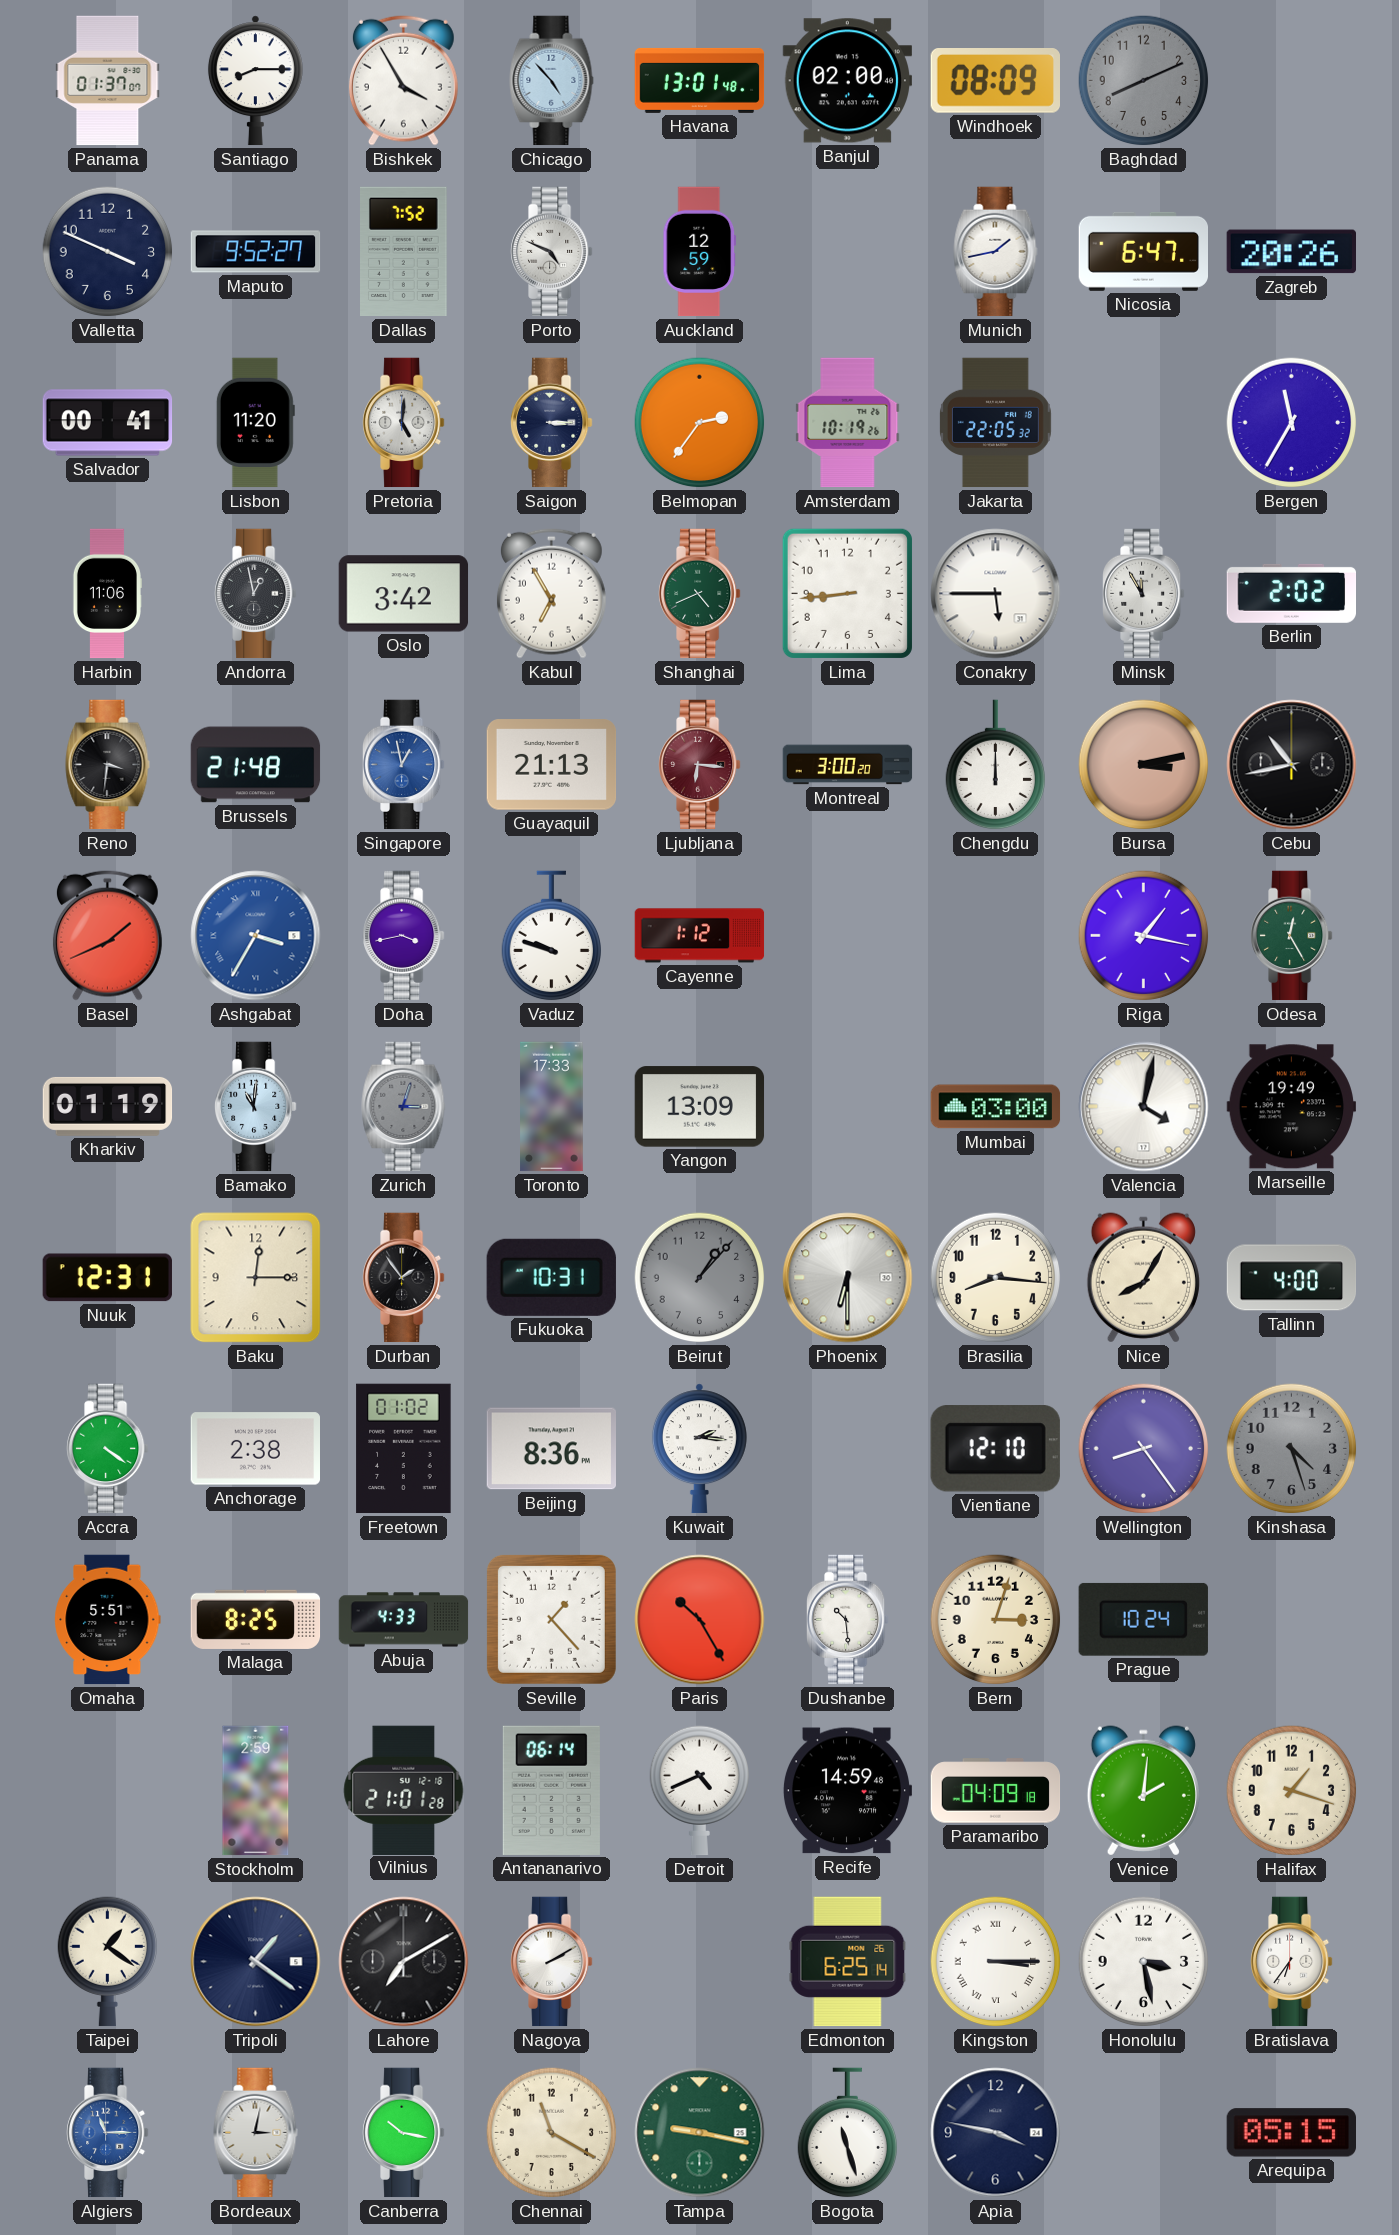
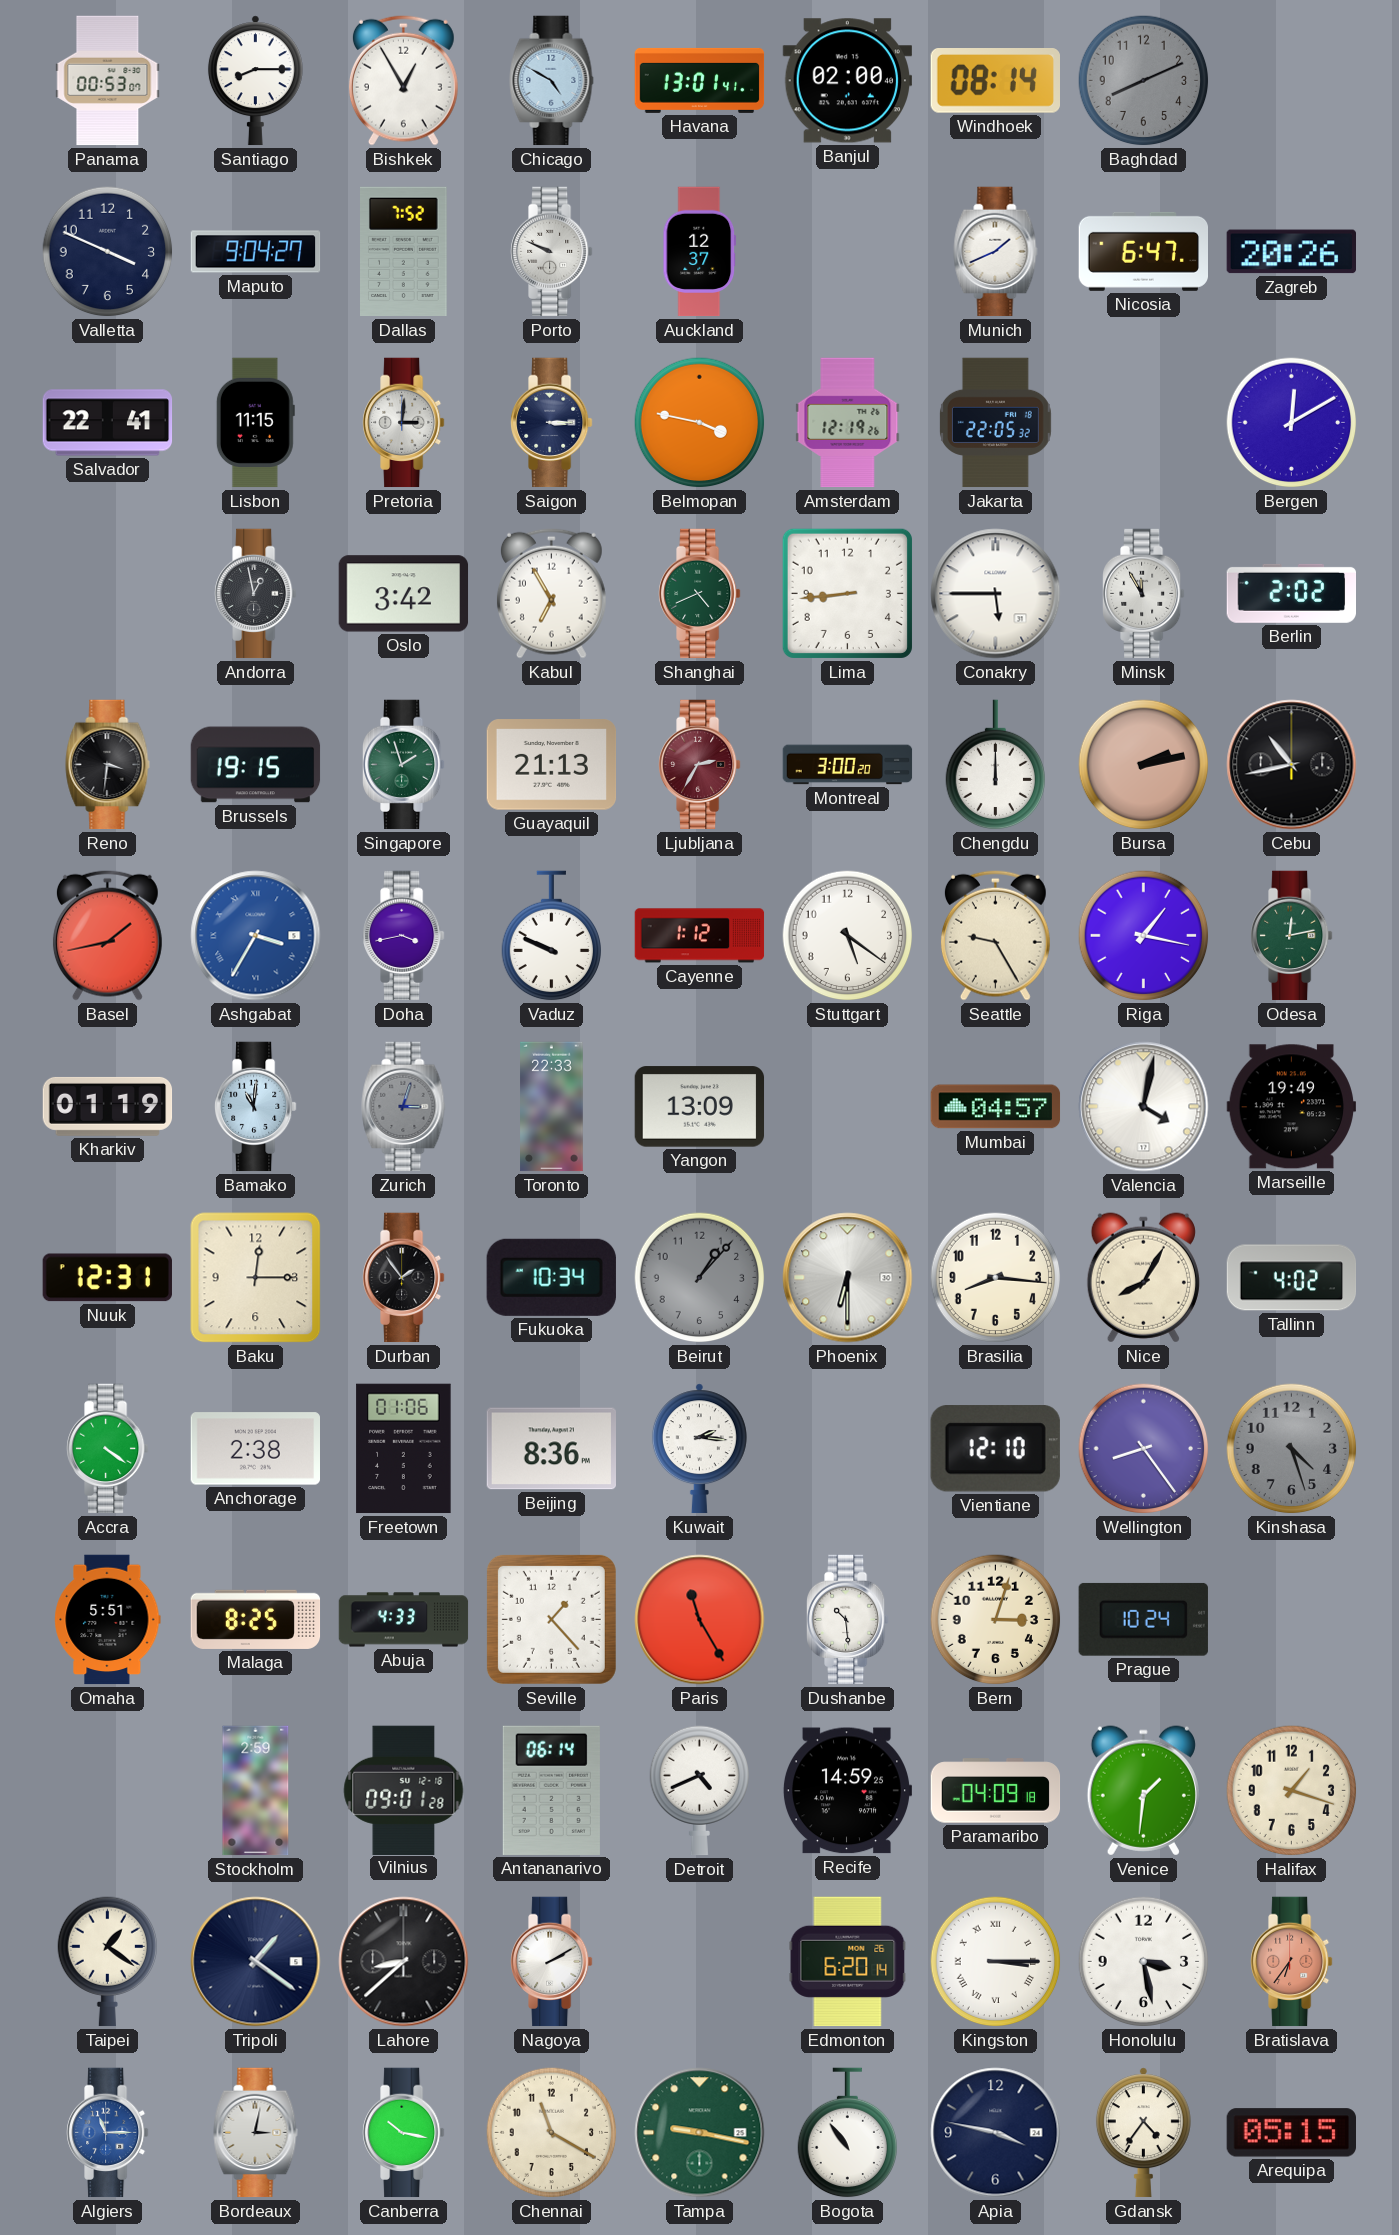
Panama: 01:37 -> 00:53 (108, 81)
Bishkek: 3:55 -> 12:55 (403, 80)
Chicago: 4:53 -> 4:50 (552, 81)
Havana: 13:01:48 -> 13:01:41 (700, 80)
Windhoek: 08:09 -> 08:14 (995, 81)
Maputo: 9:52 -> 9:04 (256, 252)
Porto: 4:49 -> 9:49 (552, 252)
Auckland: 12:59 -> 12:37 (700, 252)
Munich: 1:43 -> 1:41 (996, 252)
Salvador: 00:41 -> 22:41 (108, 423)
Lisbon: 11:20 -> 11:15 (255, 423)
Pretoria: 5:01 -> 3:01 (404, 423)
Belmopan: 2:36 -> 3:47 (700, 423)
Amsterdam: 10:19 -> 12:19 (848, 423)
Bergen: 11:35 -> 12:10 (1292, 423)
Harbin: 11:06 -> none (107, 594)
Brussels: 21:48 -> 19:15 (256, 765)
Singapore: 12:58 -> 1:57 (404, 765)
Singapore dial: blue -> green (404, 765)
Ljubljana: 6:16 -> 2:35 (700, 765)
Bursa: 3:13 -> 2:13 (1144, 765)
Basel: 1:41 -> 1:43 (107, 935)
Vaduz: 9:48 -> 9:49 (551, 936)
Stuttgart: none -> 5:21 (848, 936)
Seattle: none -> 9:25 (995, 935)
Odesa: 12:25 -> 12:13 (1292, 936)
Toronto: 17:33 -> 22:33 (552, 1107)
Mumbai: 03:00 -> 04:57 (996, 1107)
Fukuoka: 10:31 -> 10:34 (551, 1277)
Tallinn: 4:00 -> 4:02 (1292, 1278)
Freetown: 01:02 -> 01:06 (404, 1449)
Paris: 10:25 -> 11:25 (700, 1620)
Vilnius: 21:01 -> 09:01 (404, 1790)
Recife: 14:59:48 -> 14:59:25 (846, 1791)
Venice: 2:01 -> 1:31 (1143, 1791)
Lahore: 7:10 -> 8:38 (404, 1962)
Edmonton: 6:25 -> 6:20 (848, 1962)
Bratislava dial: white -> salmon (1292, 1962)
Bogota: 11:27 -> 10:54 (847, 2133)
Gdansk: none -> 4:36 (1143, 2133)
